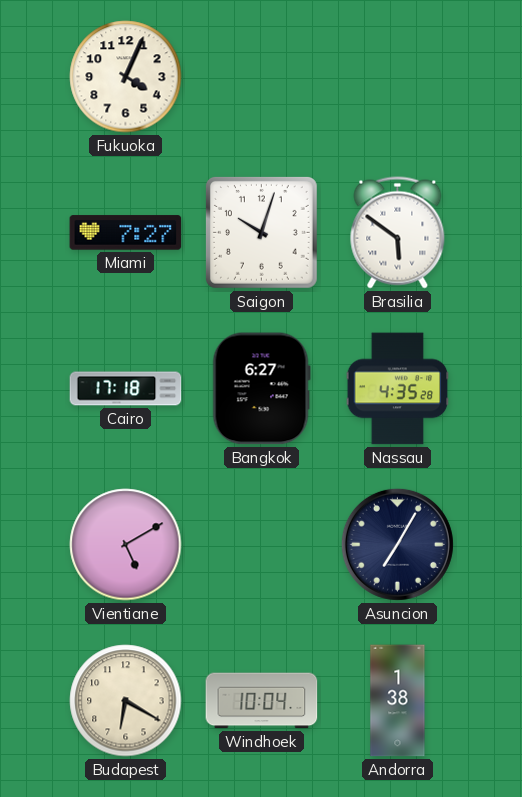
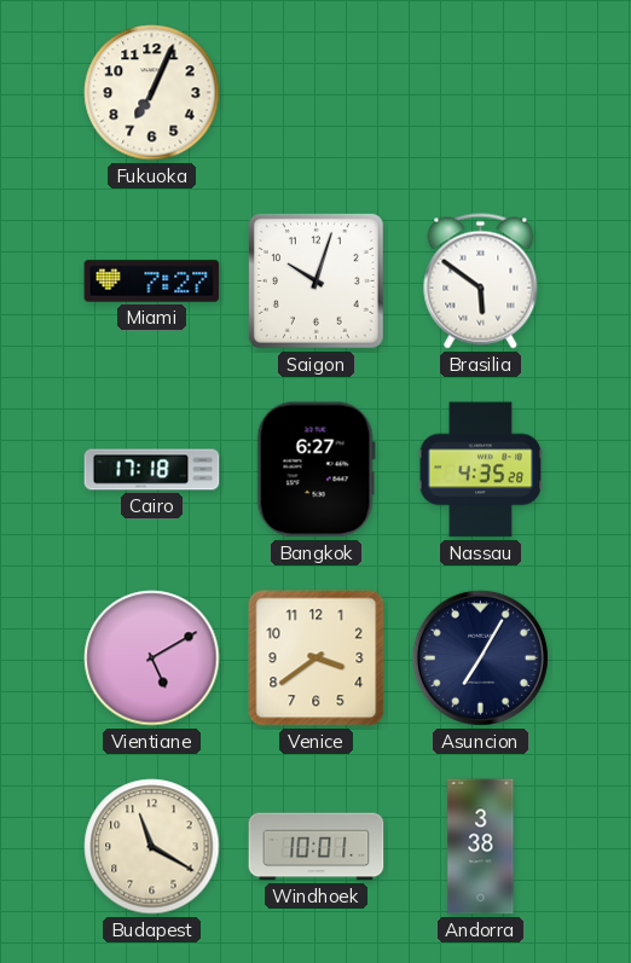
Fukuoka: 4:04 -> 7:04 (152, 93)
Venice: none -> 3:39 (317, 659)
Budapest: 6:20 -> 11:20 (152, 847)
Windhoek: 10:04 -> 10:01 (317, 847)
Andorra: 1:38 -> 3:38 (481, 847)
